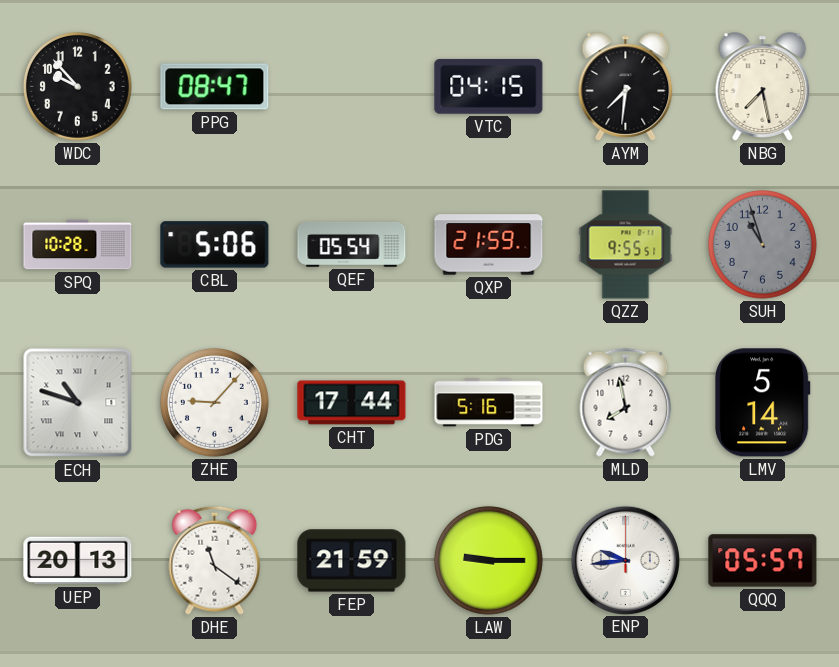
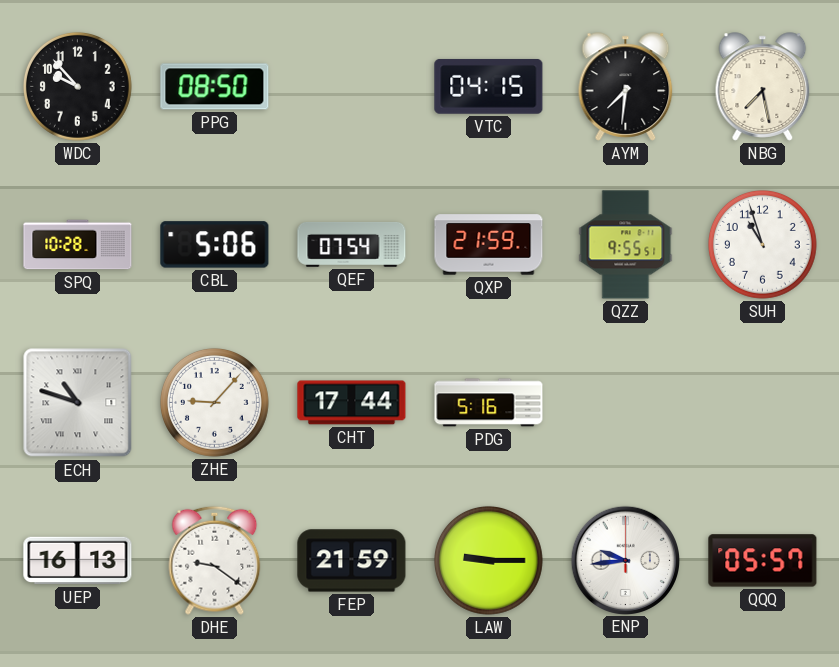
PPG: 08:47 -> 08:50 (215, 87)
QEF: 05:54 -> 07:54 (352, 244)
SUH dial: grey -> white (762, 244)
MLD: 7:58 -> none (626, 402)
LMV: 5:14 -> none (762, 403)
UEP: 20:13 -> 16:13 (78, 561)
DHE: 11:21 -> 9:21 (215, 560)
